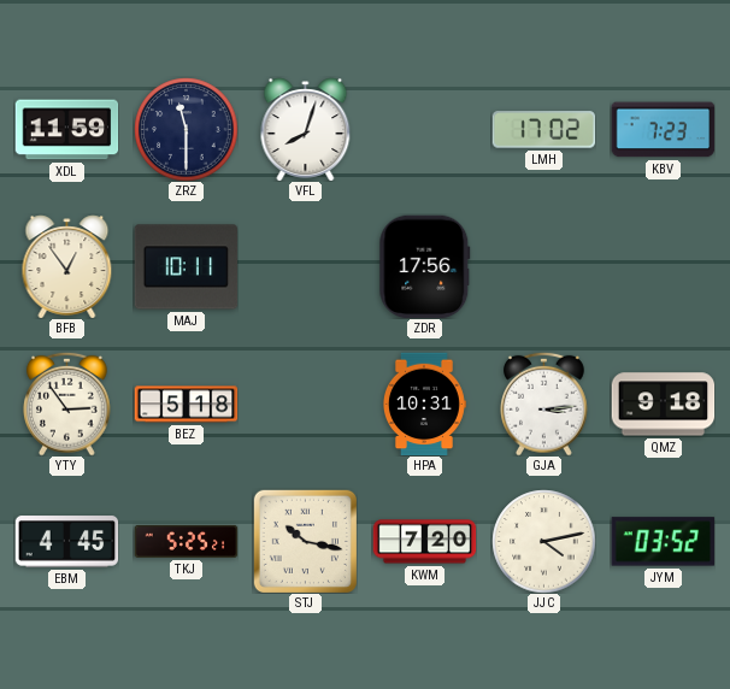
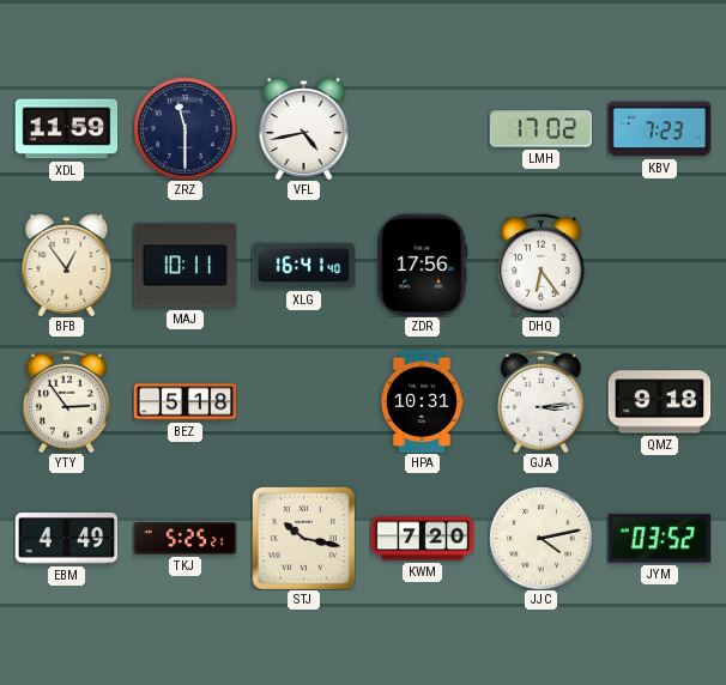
VFL: 8:03 -> 4:43 (304, 128)
XLG: none -> 16:41 (303, 266)
DHQ: none -> 6:24 (542, 265)
EBM: 4:45 -> 4:49 (66, 539)
